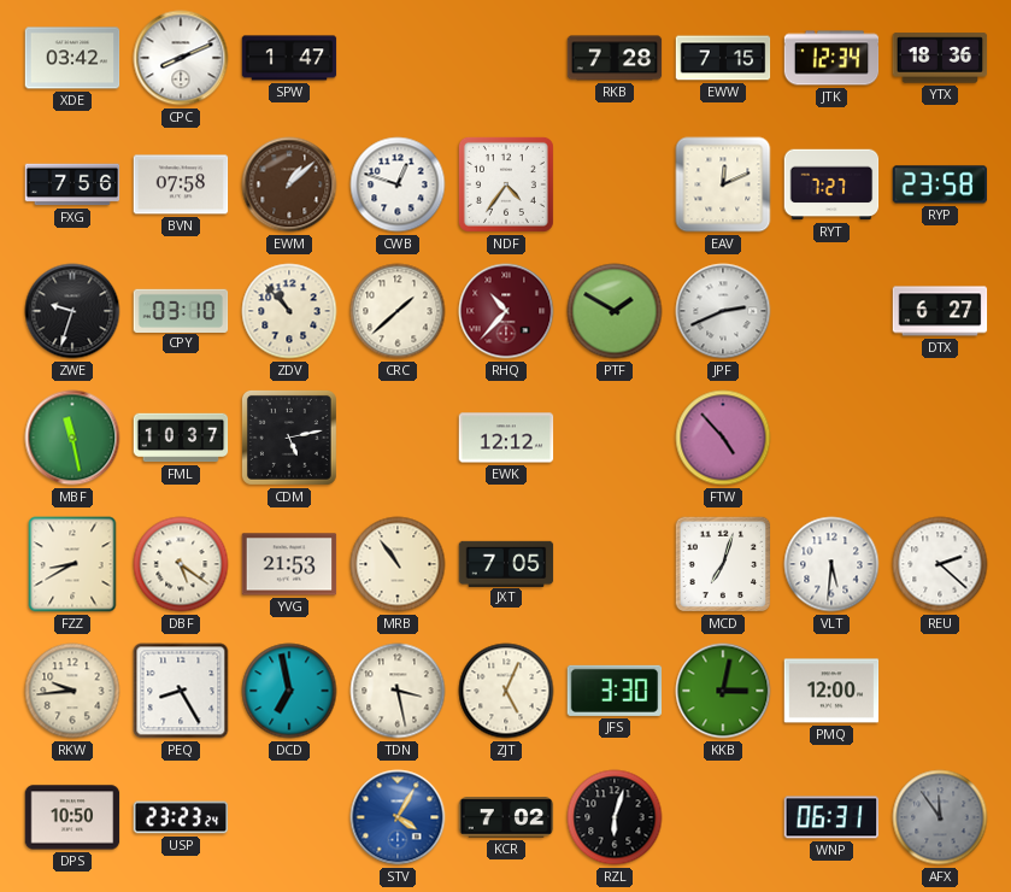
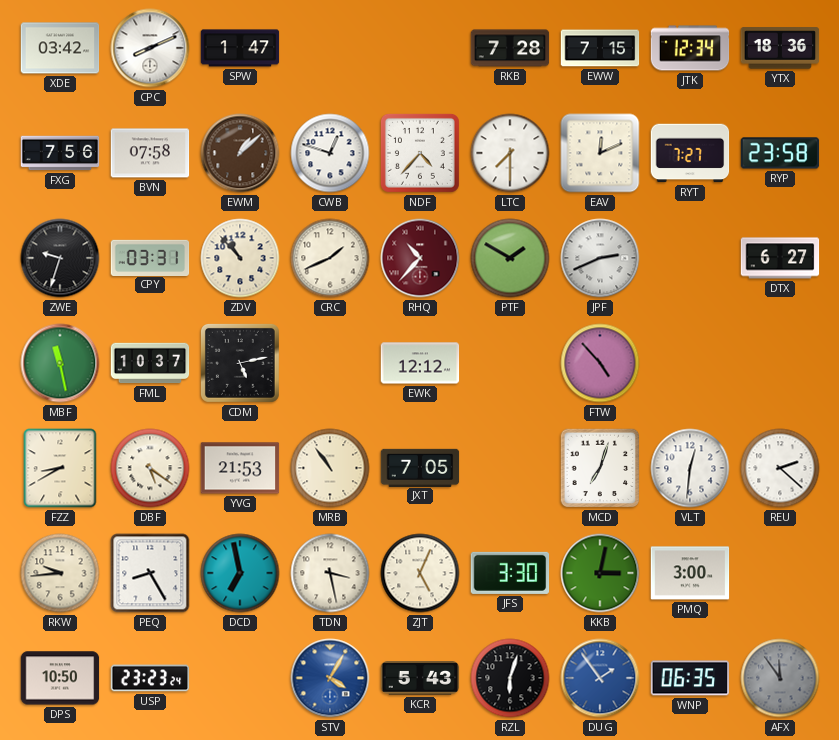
NDF: 4:36 -> 4:37 (420, 153)
LTC: none -> 7:30 (510, 153)
CPY: 03:10 -> 03:31 (150, 257)
CRC: 1:38 -> 1:41 (330, 258)
VLT: 5:31 -> 12:31 (690, 468)
PMQ: 12:00 -> 3:00 (690, 573)
KCR: 7:02 -> 5:43 (420, 678)
DUG: none -> 1:54 (600, 678)
WNP: 06:31 -> 06:35 (690, 678)
